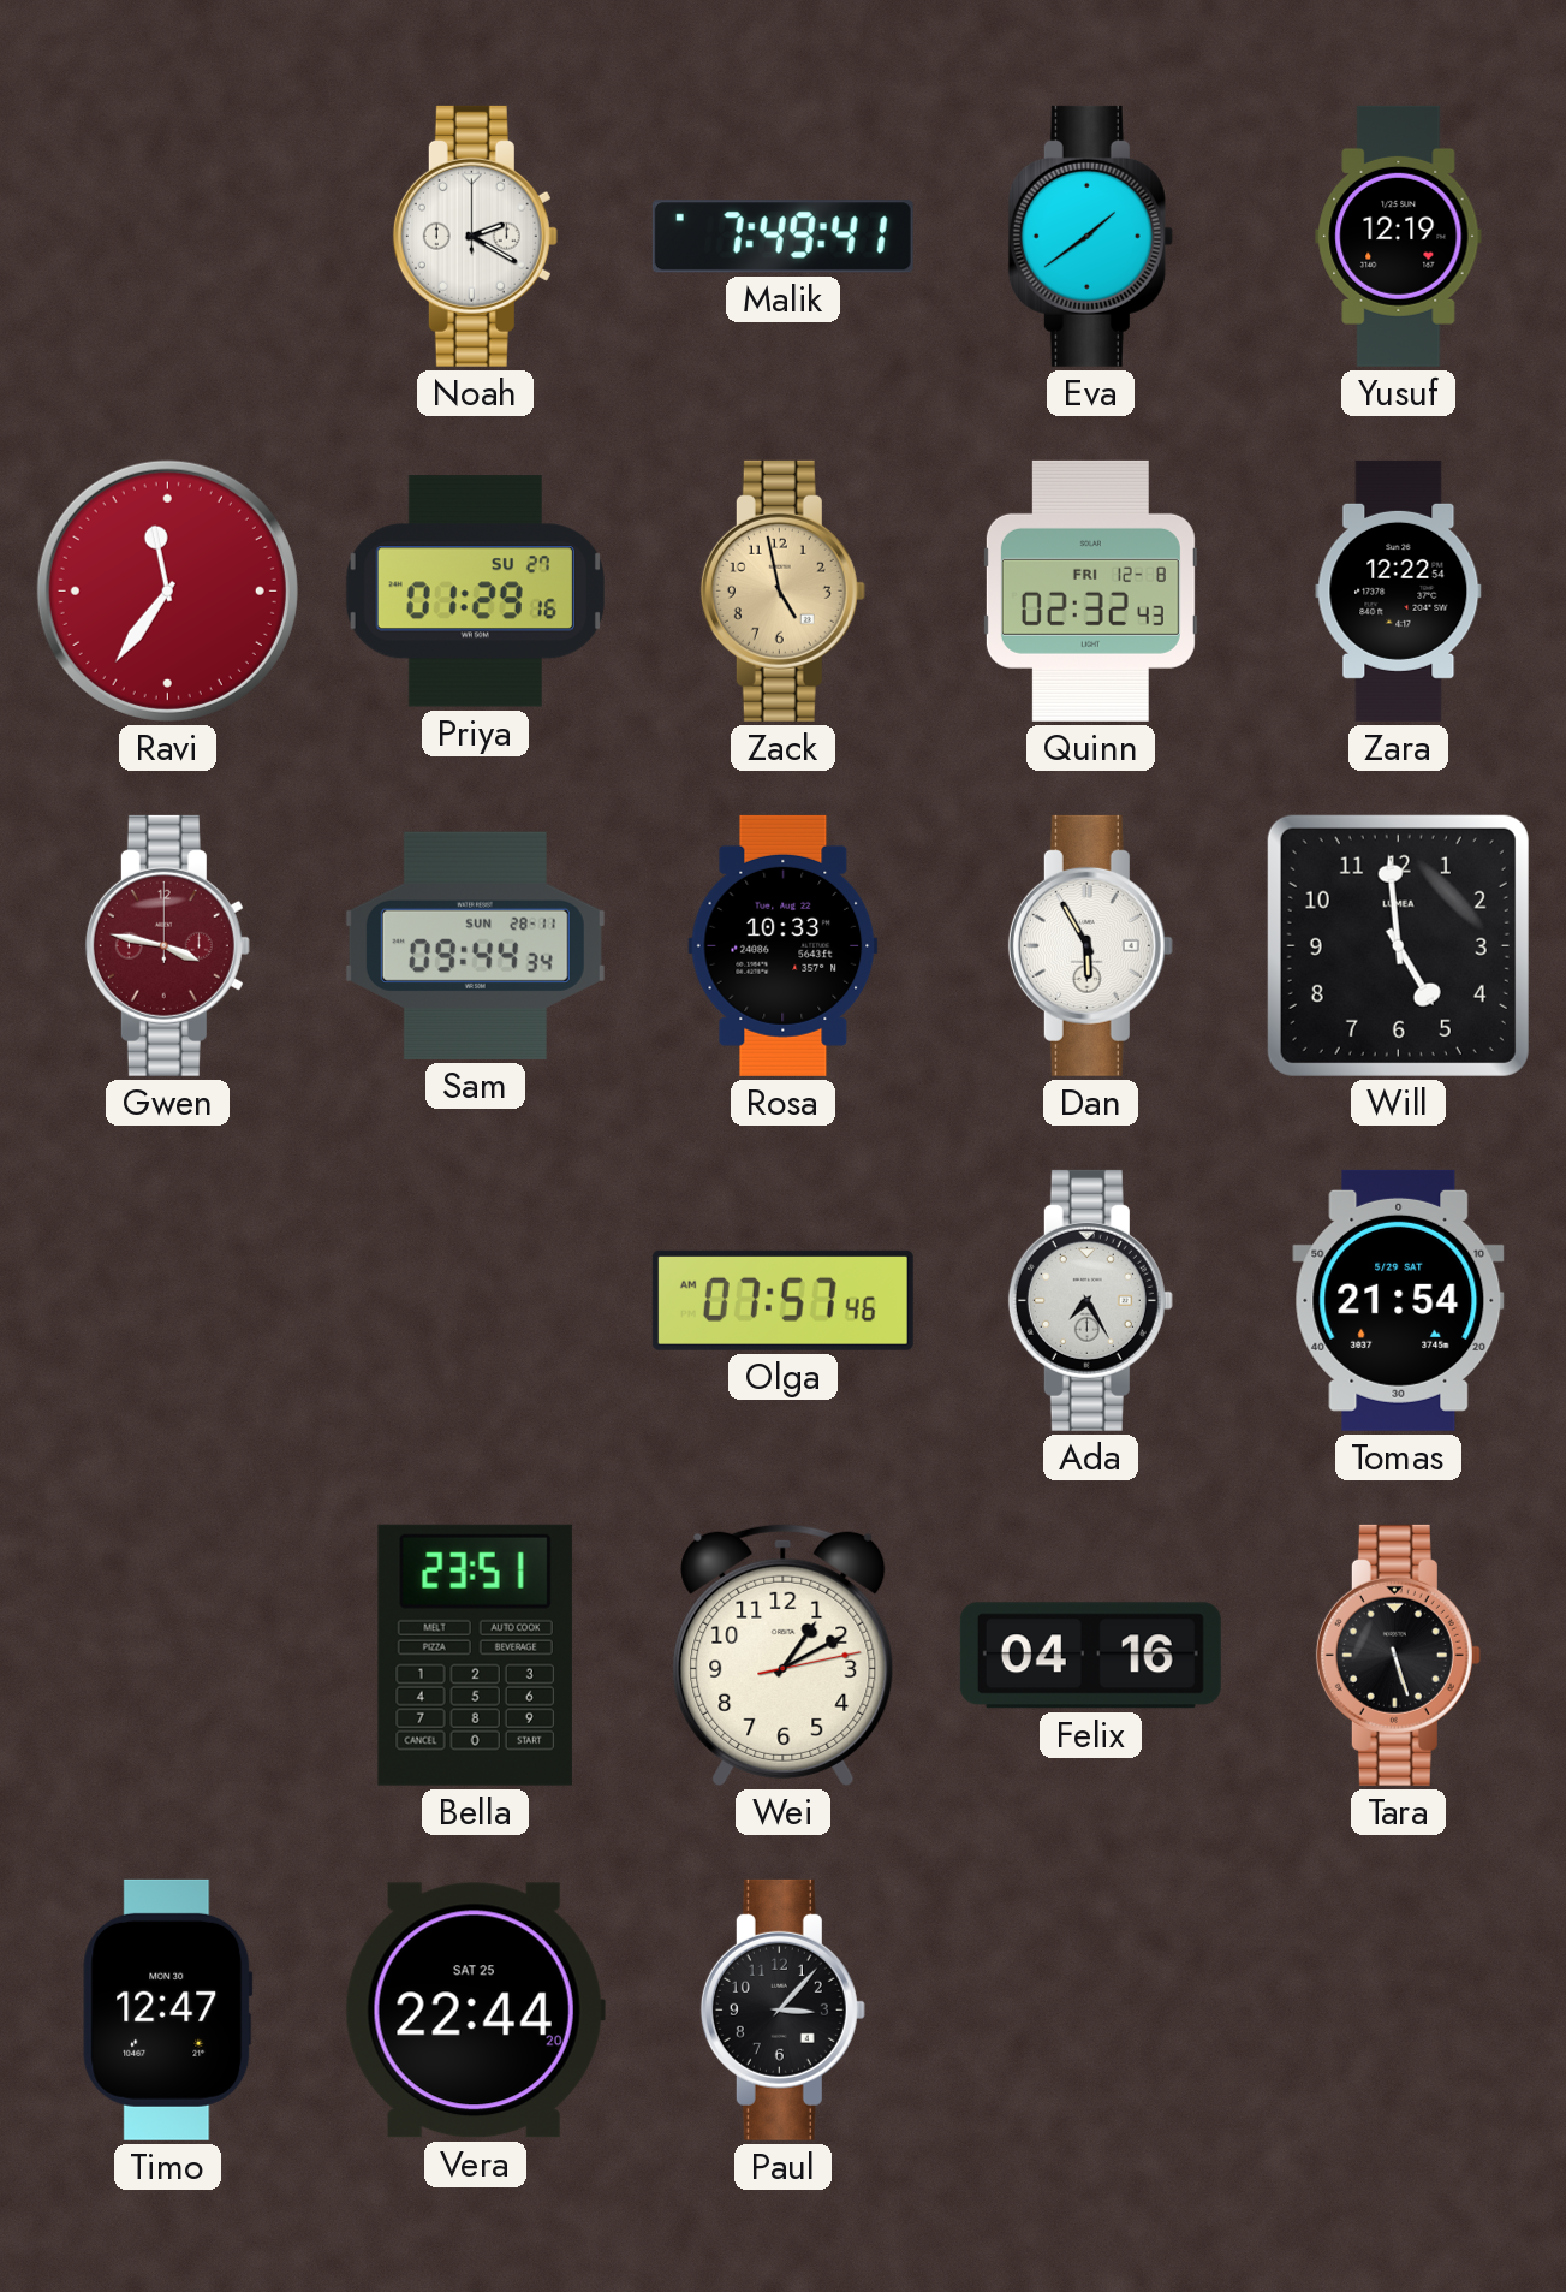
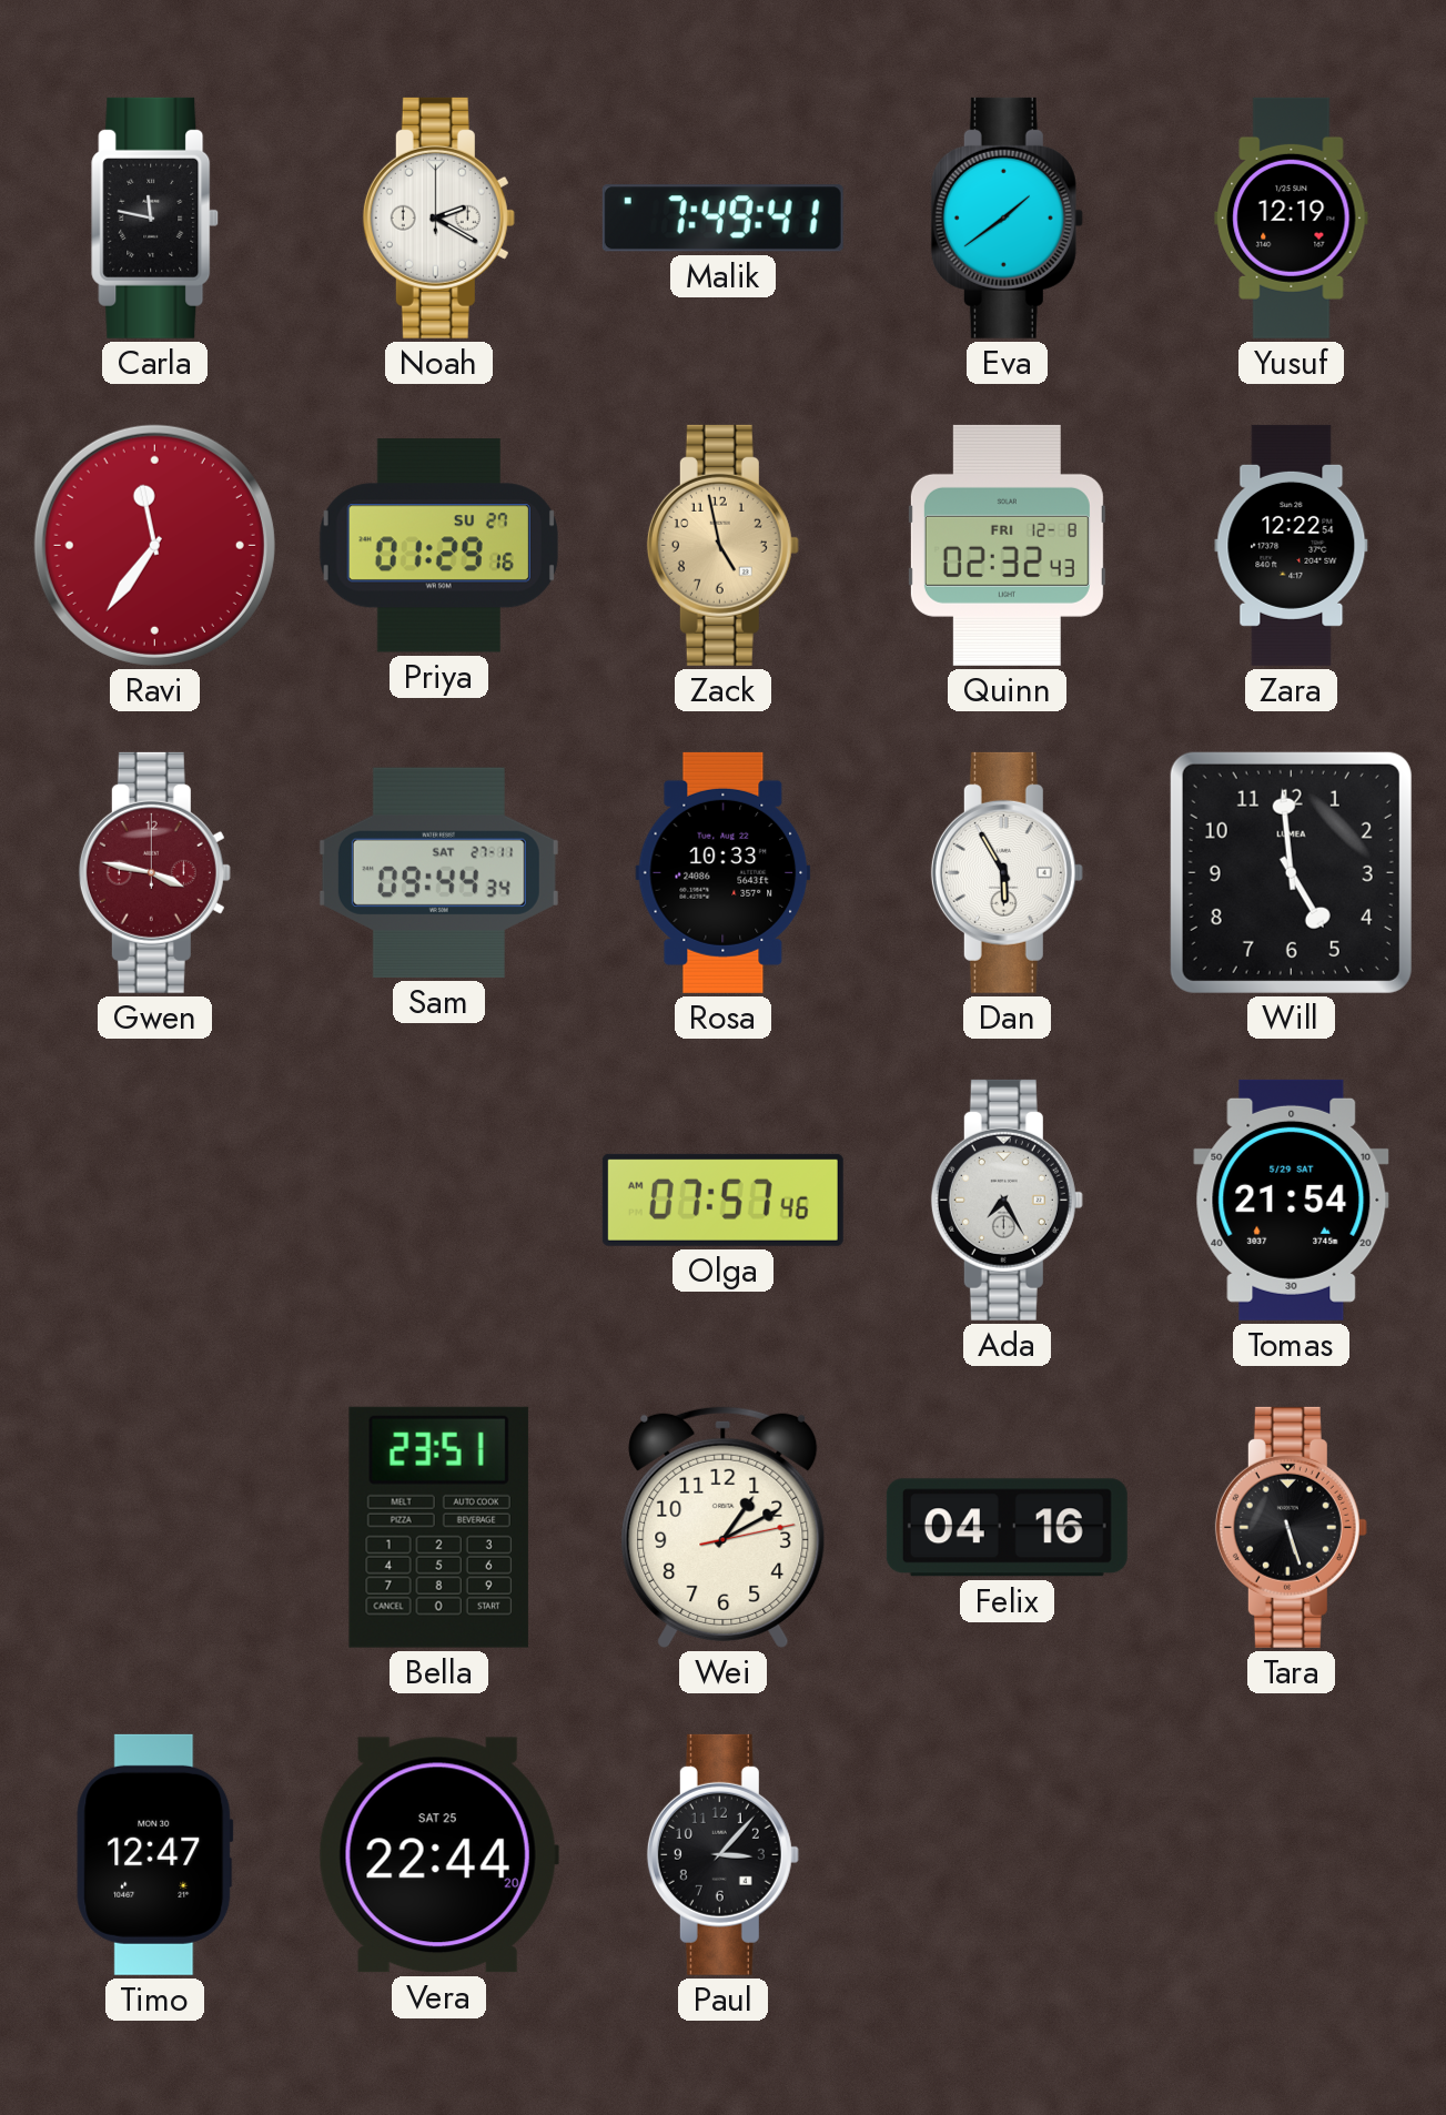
Carla: none -> 11:47 (155, 217)
Sam date: SUN 28-11 -> SAT 27-11 (438, 872)
